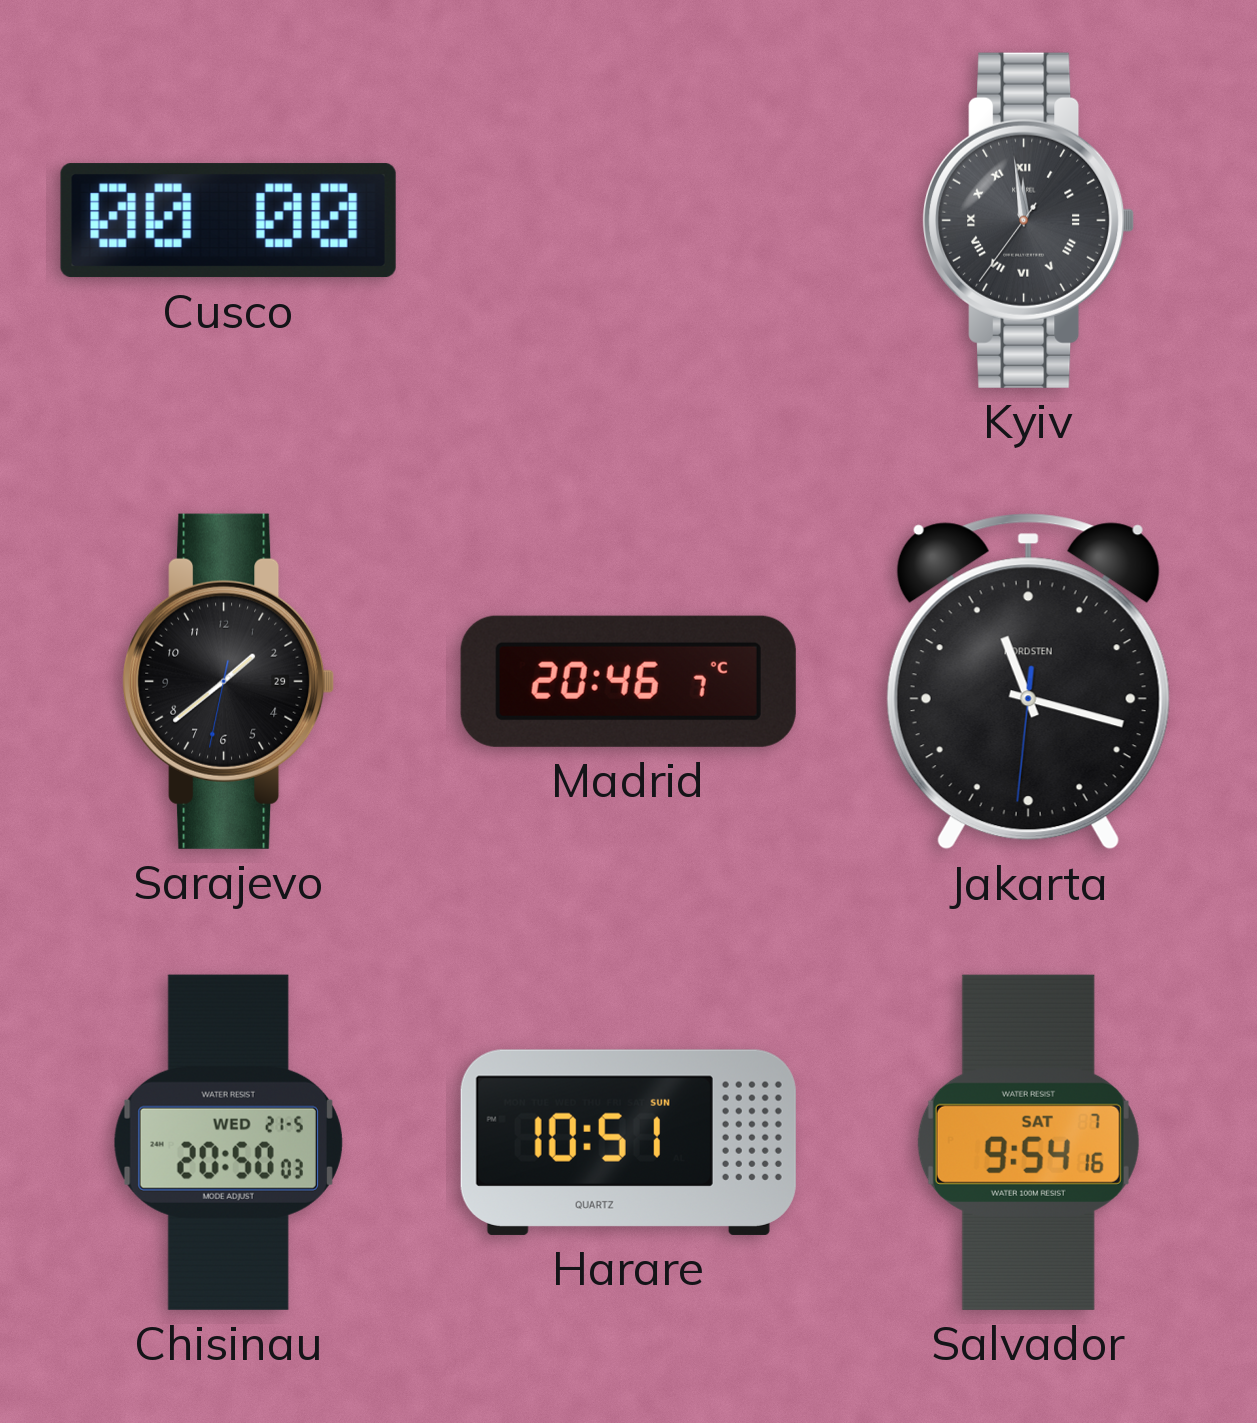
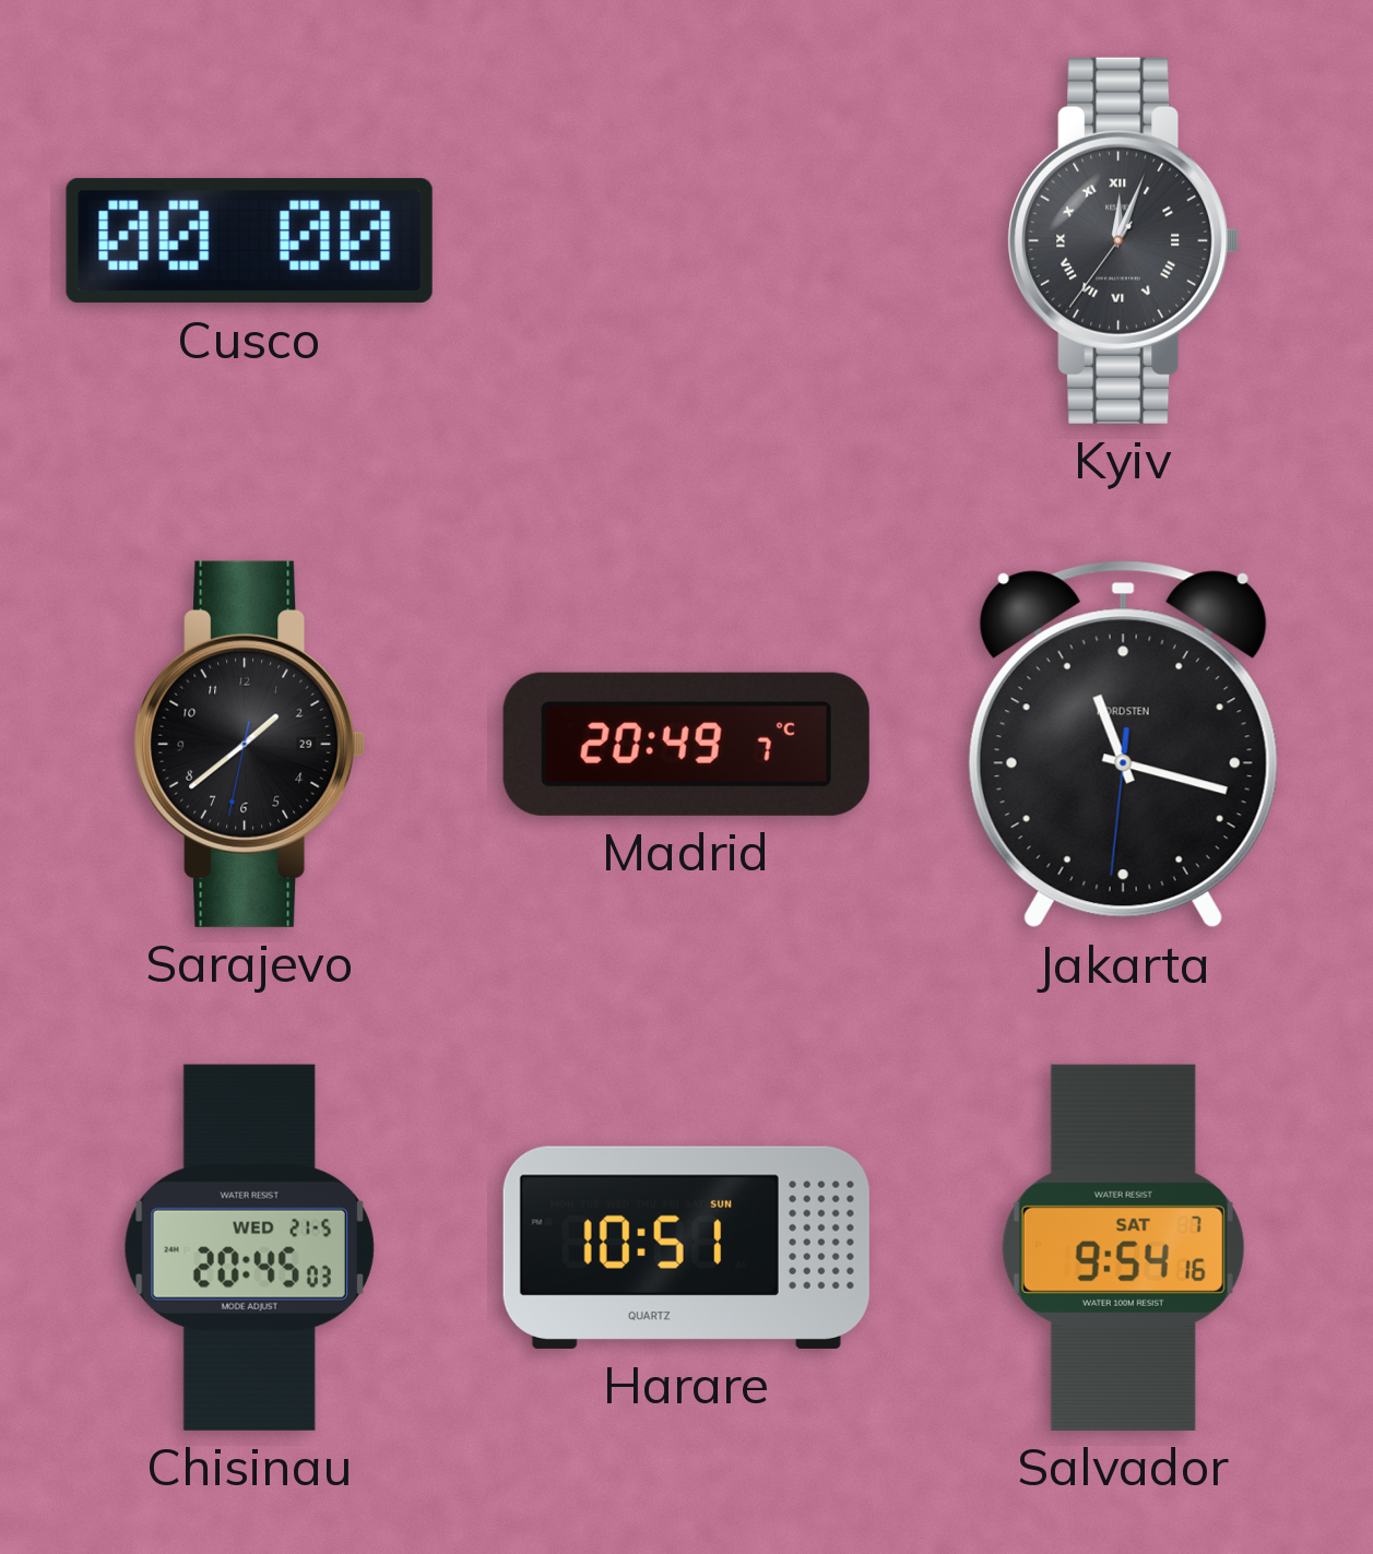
Kyiv: 11:58 -> 12:03 (1124, 240)
Madrid: 20:46 -> 20:49 (686, 744)
Chisinau: 20:50 -> 20:45 (249, 1247)
